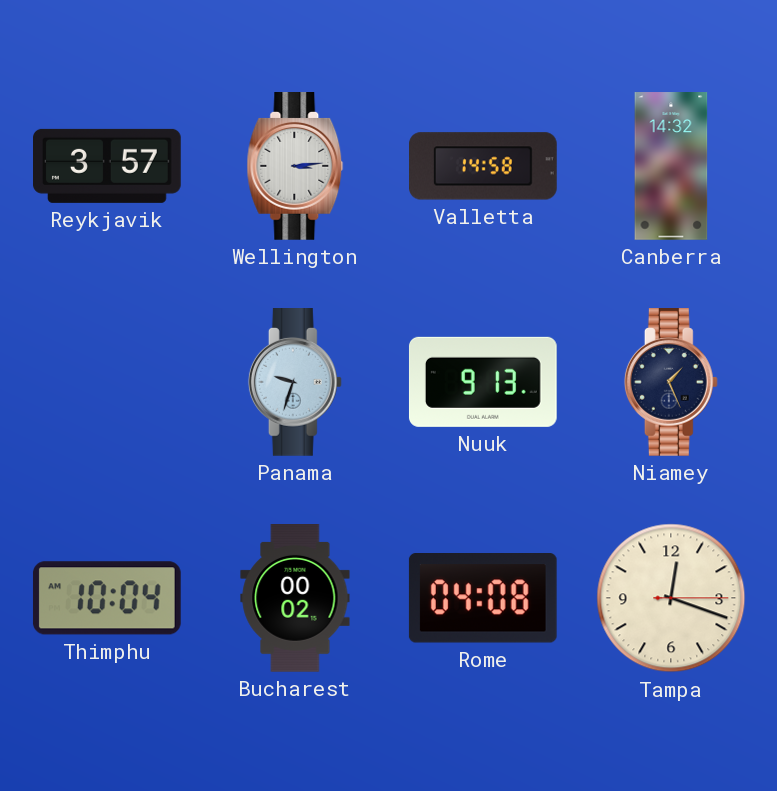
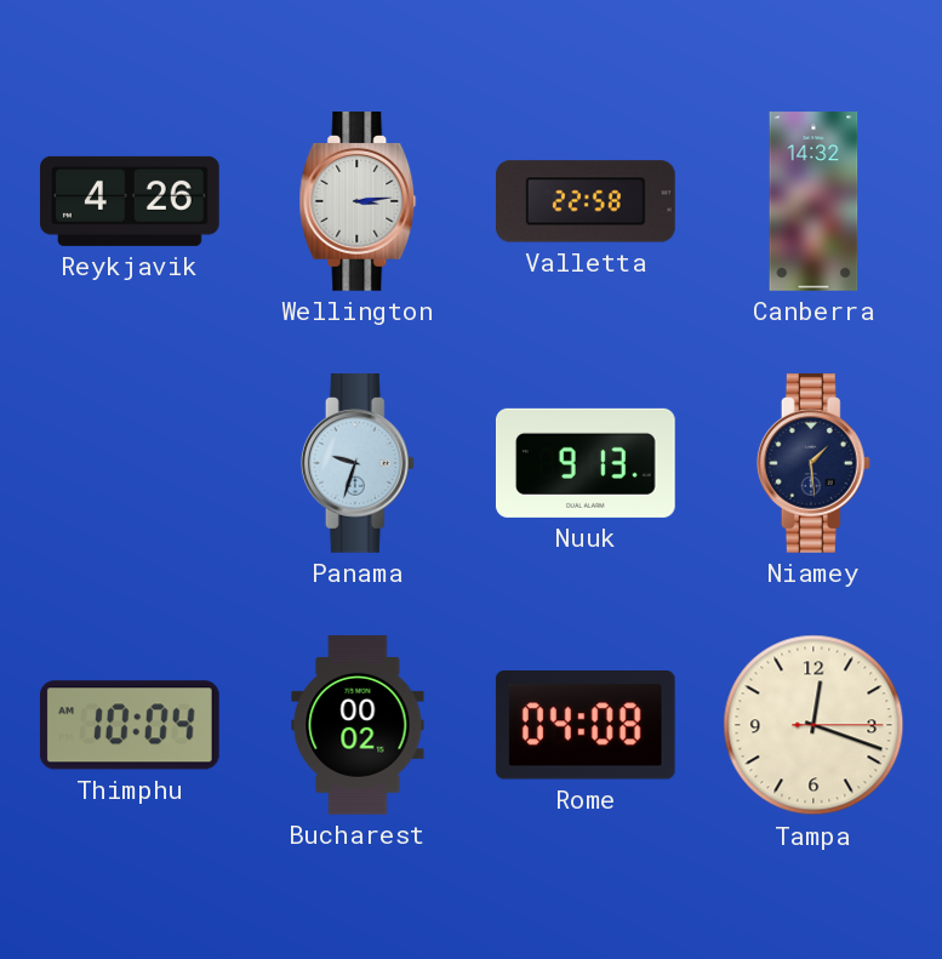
Reykjavik: 3:57 -> 4:26 (131, 201)
Valletta: 14:58 -> 22:58 (587, 201)
Niamey: 1:26 -> 1:29 (813, 464)
